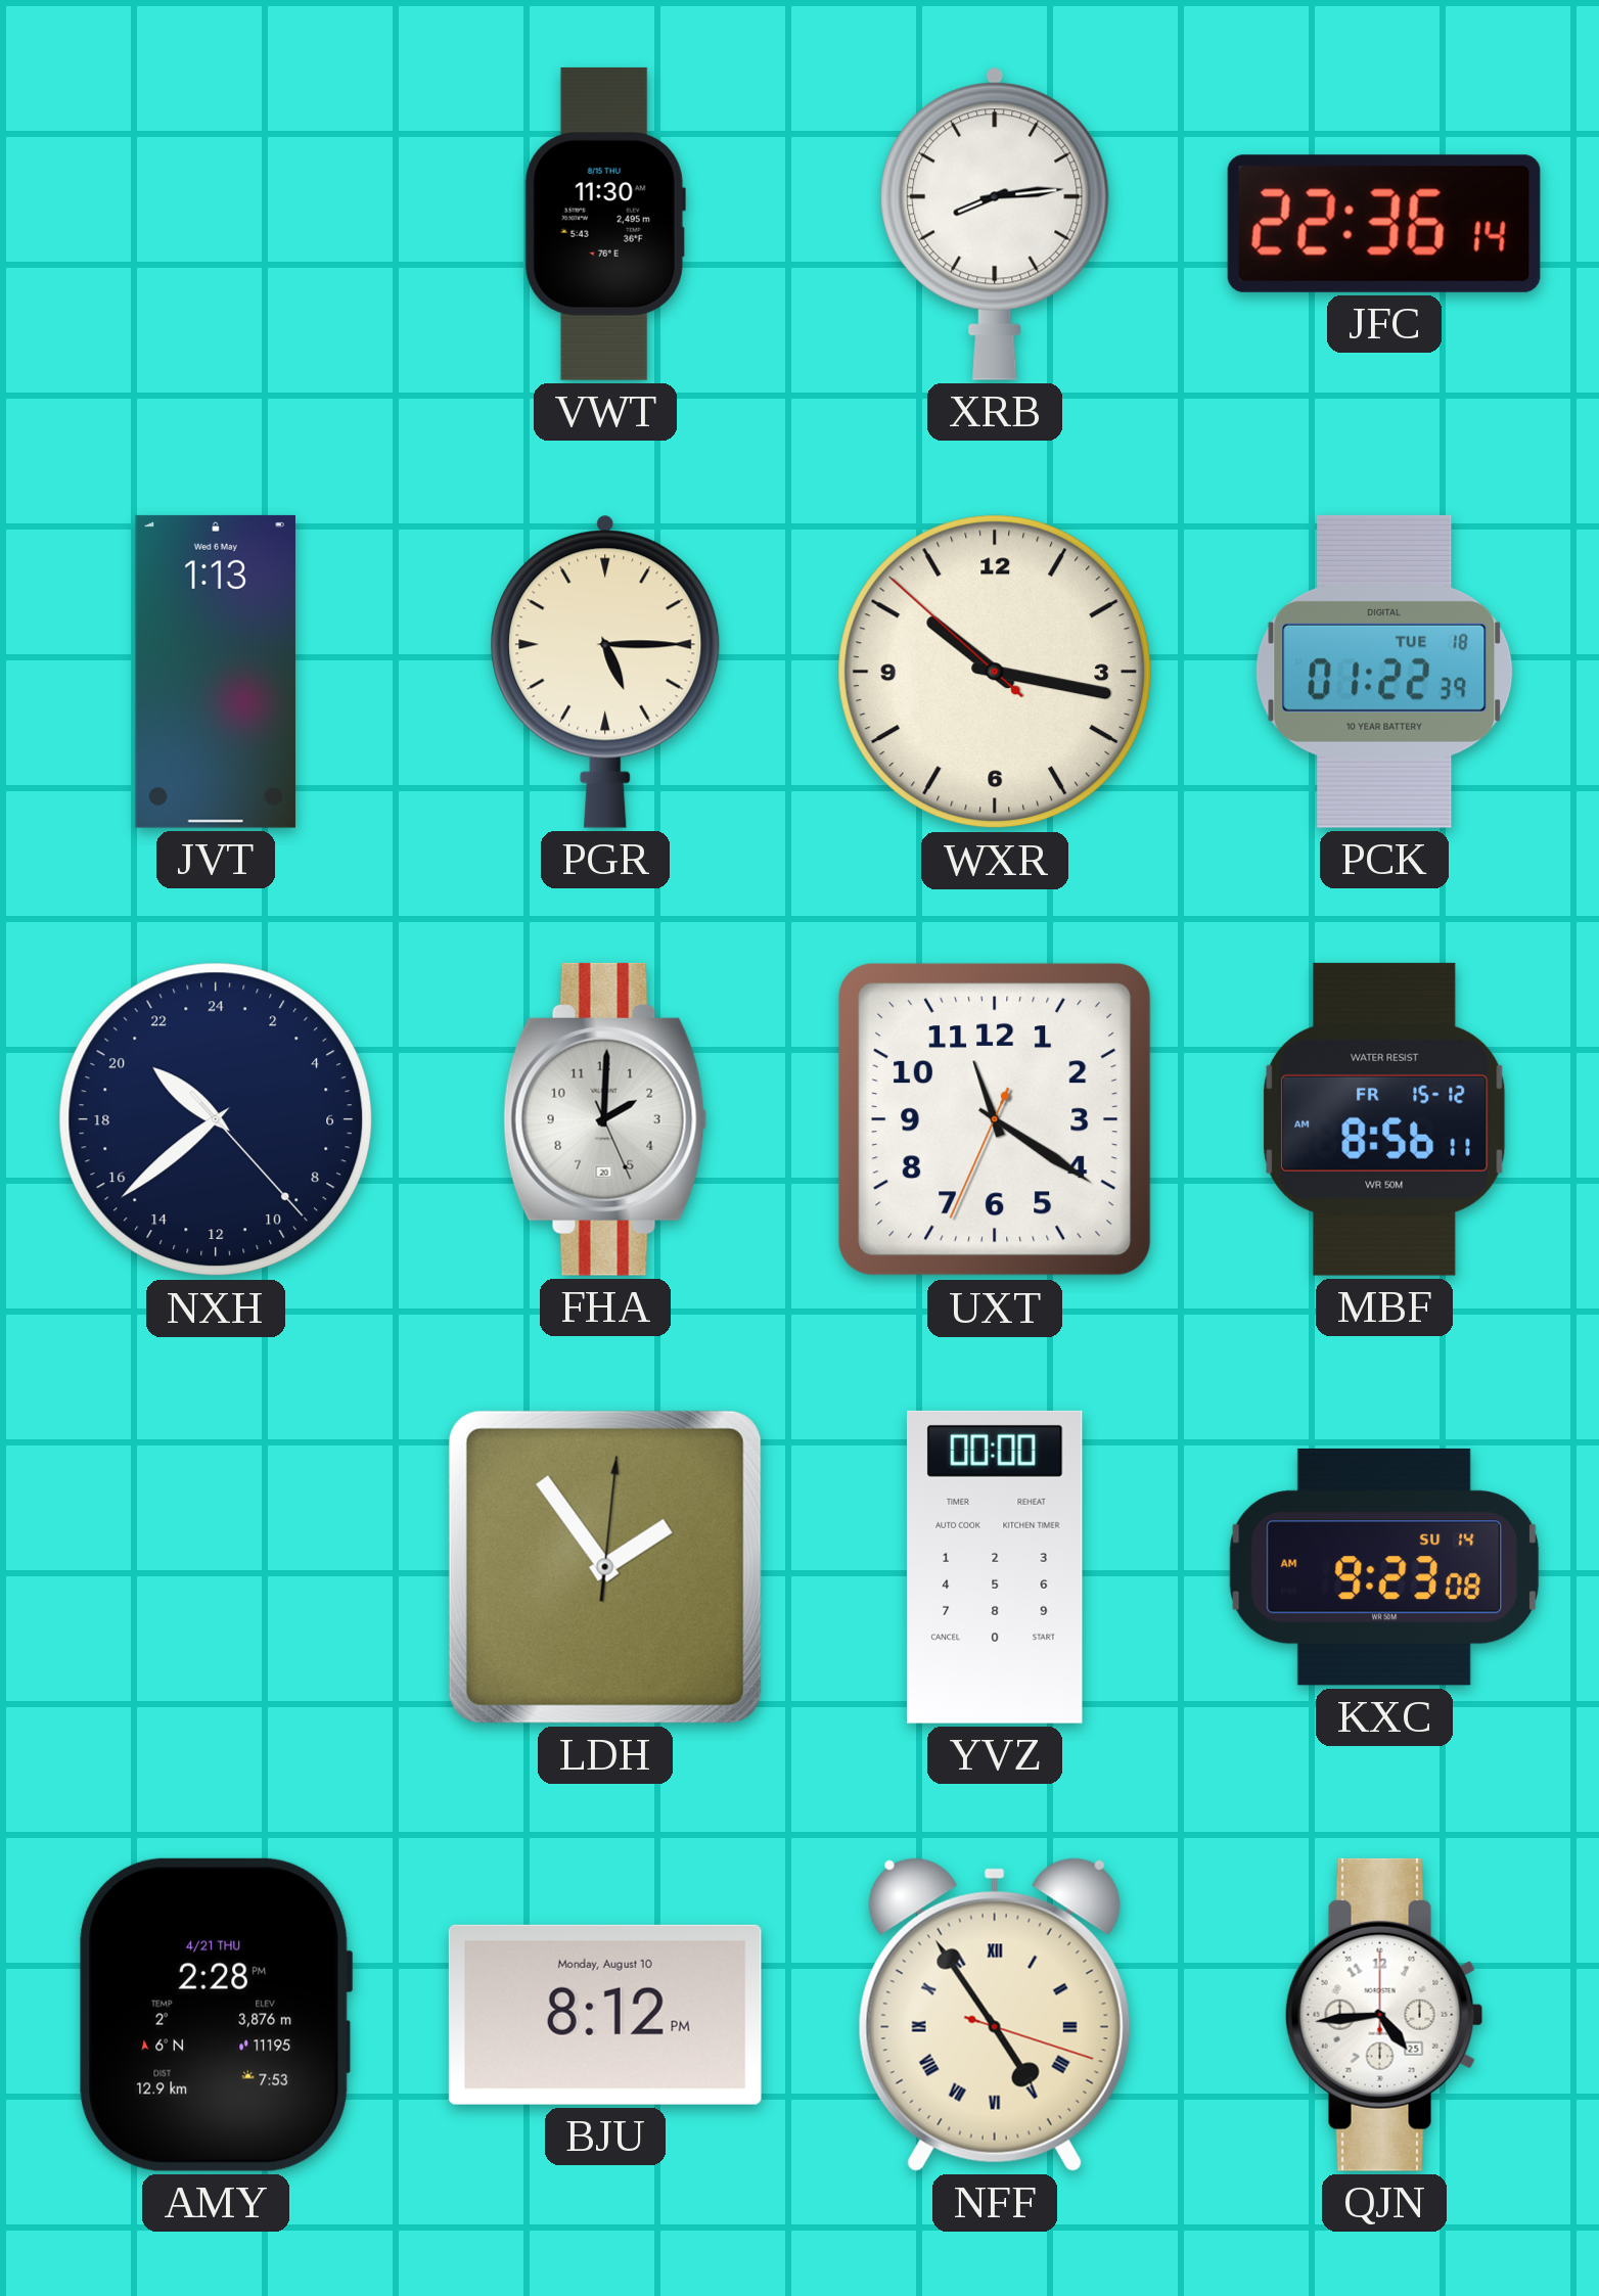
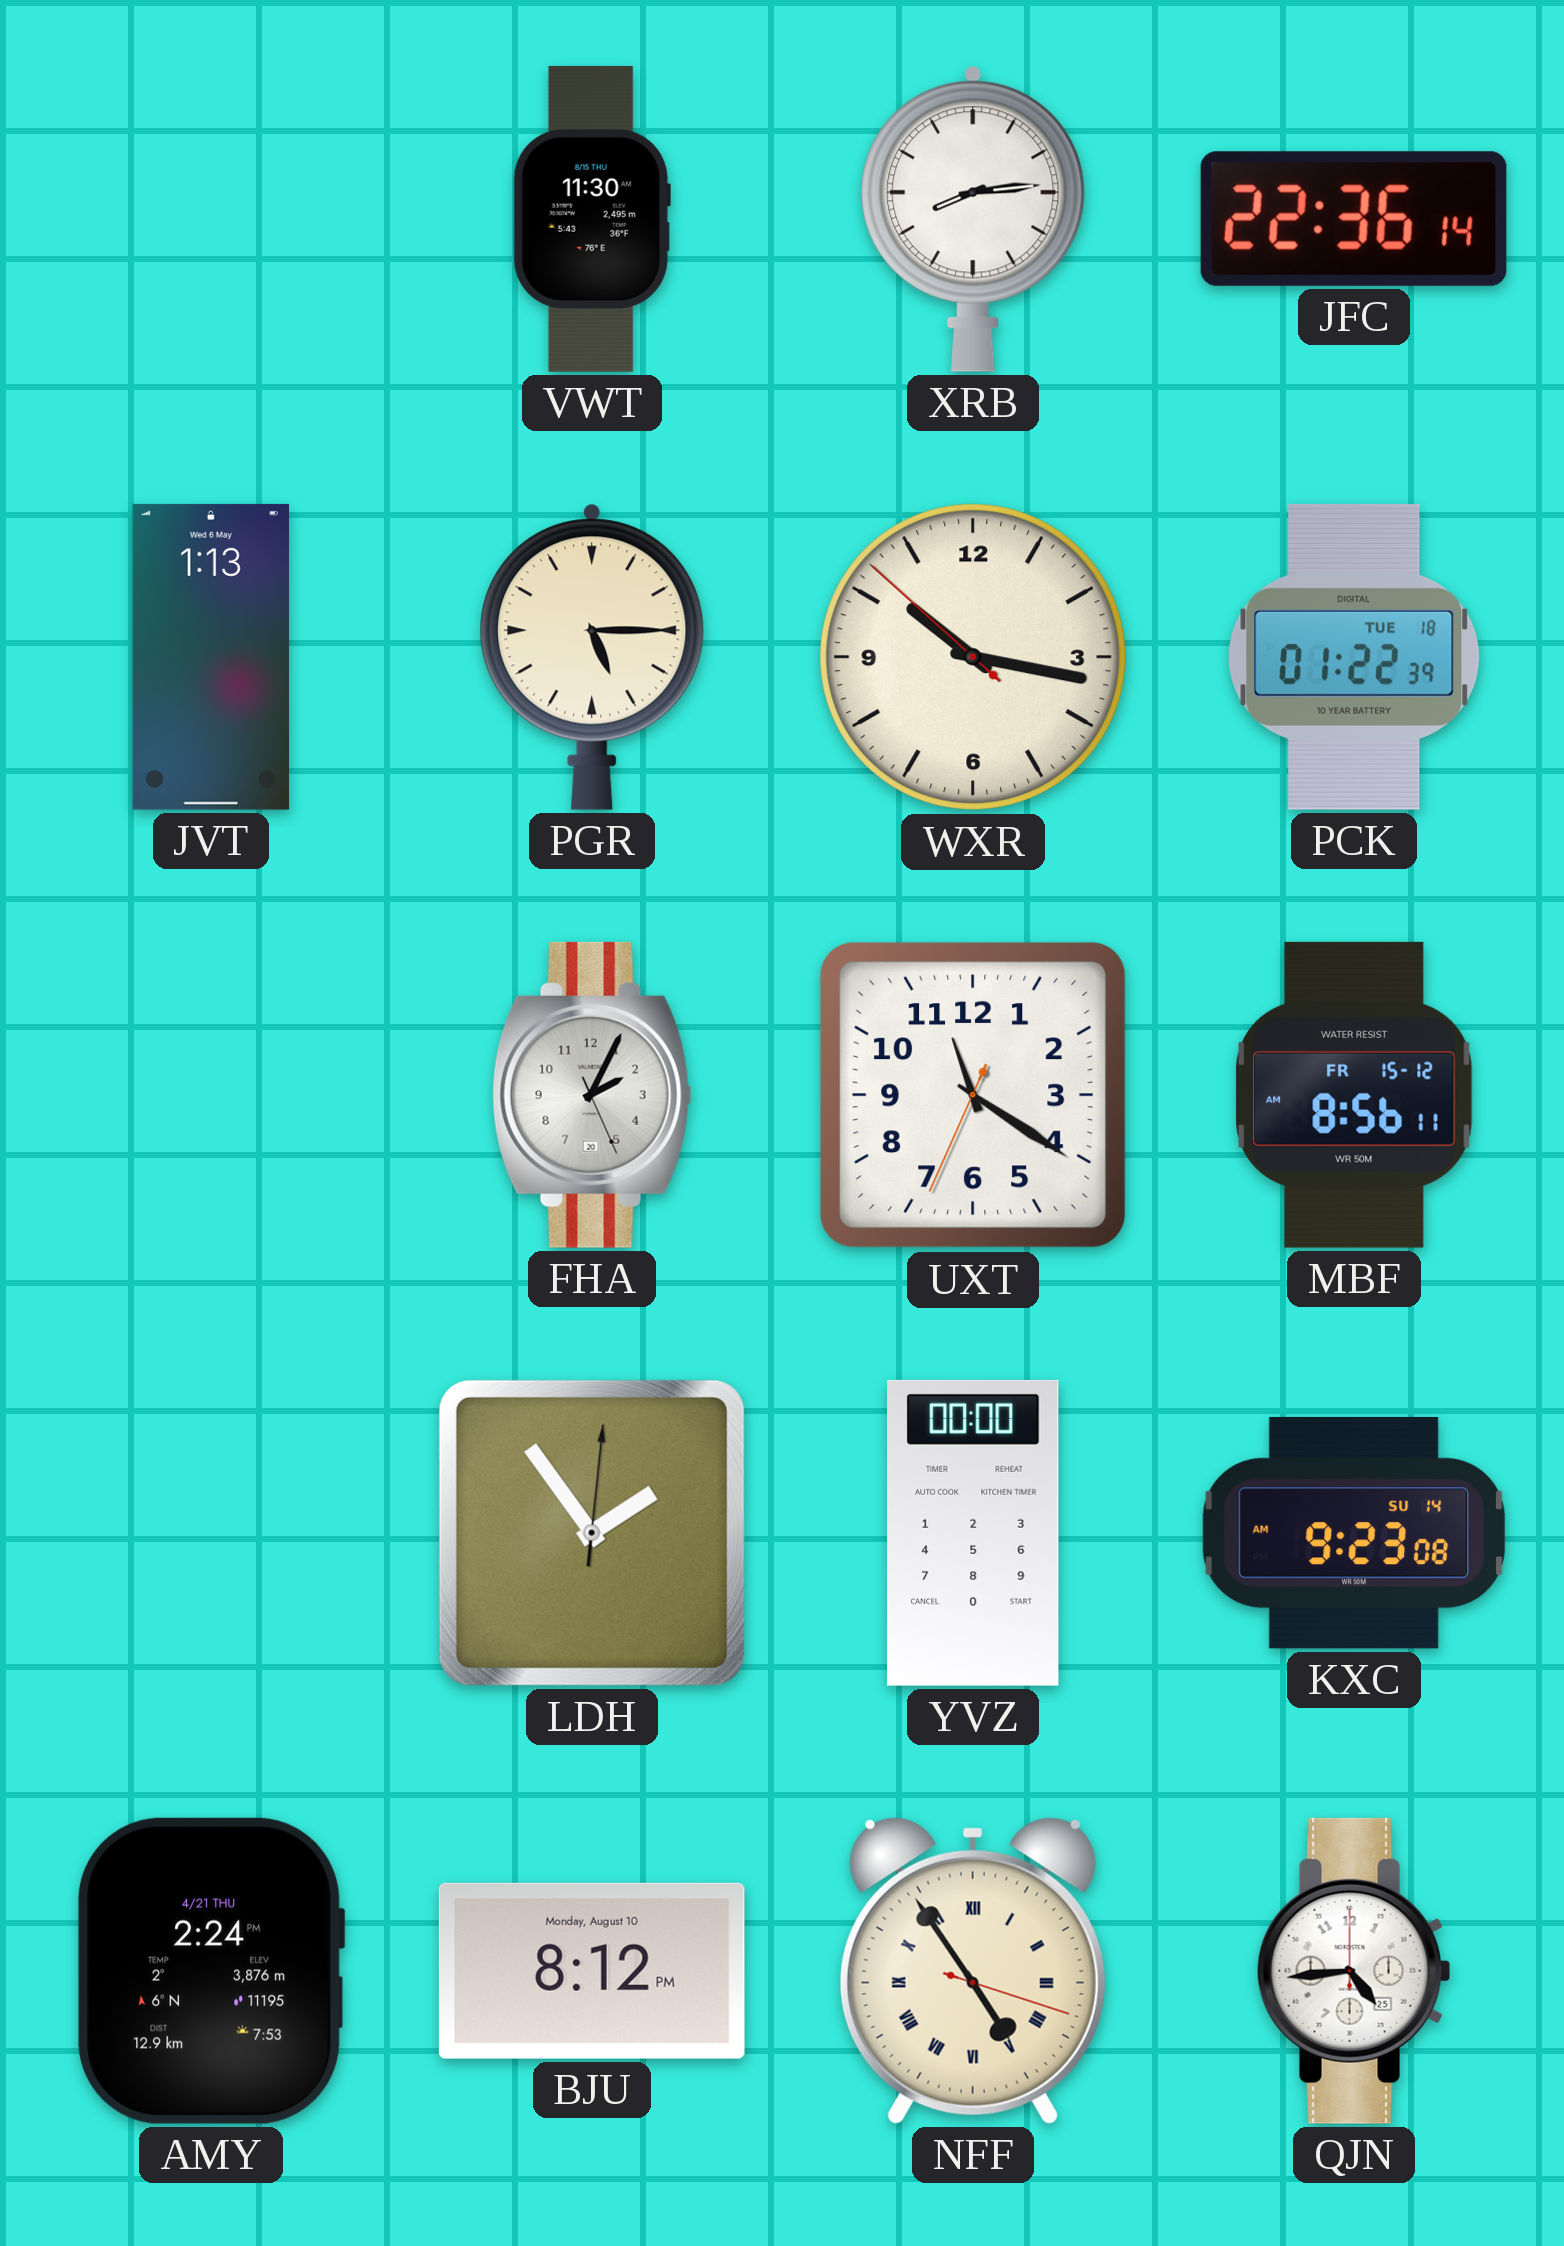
NXH: 20:38 -> none (216, 1119)
FHA: 2:00 -> 2:04 (592, 1095)
AMY: 2:28 -> 2:24 (211, 1971)
